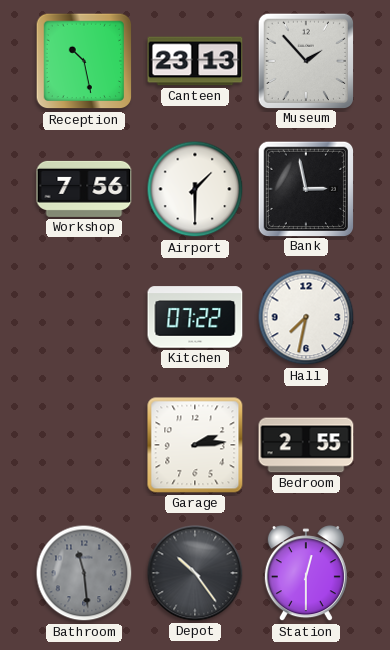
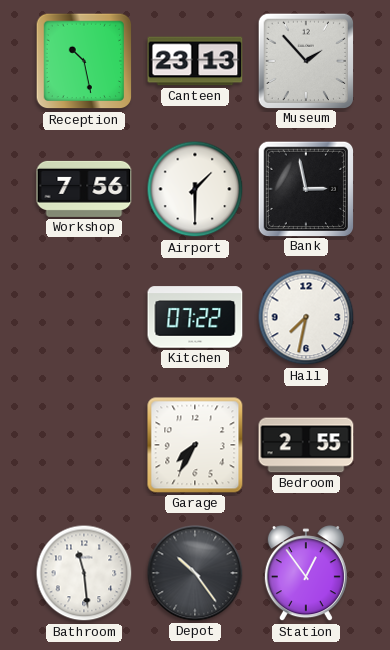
Garage: 2:14 -> 7:35 (195, 445)
Bathroom dial: grey -> white (84, 573)
Station: 12:30 -> 12:54 (306, 574)
